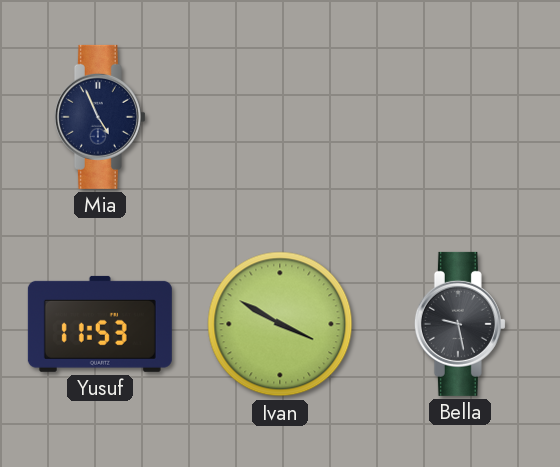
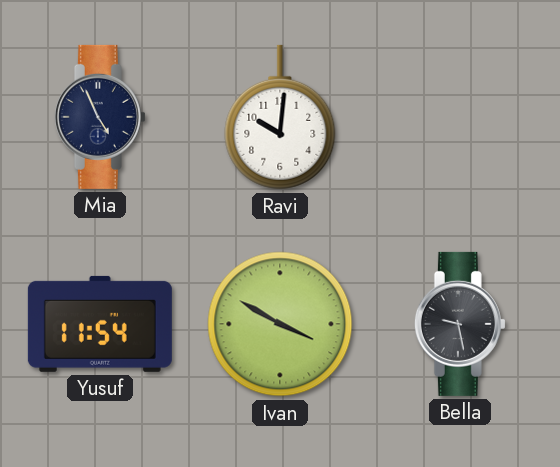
Ravi: none -> 10:01 (280, 117)
Yusuf: 11:53 -> 11:54 (100, 324)
